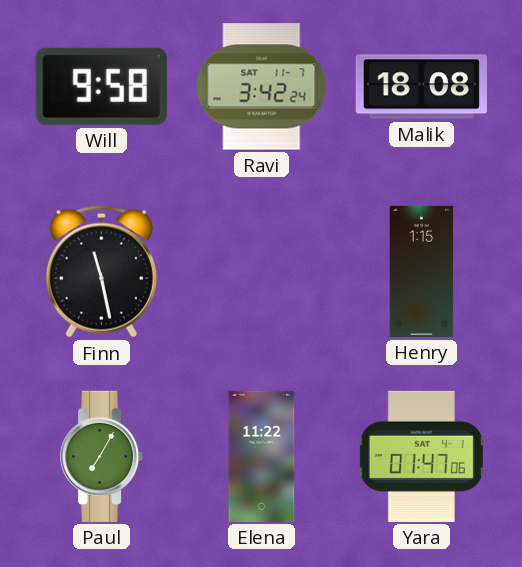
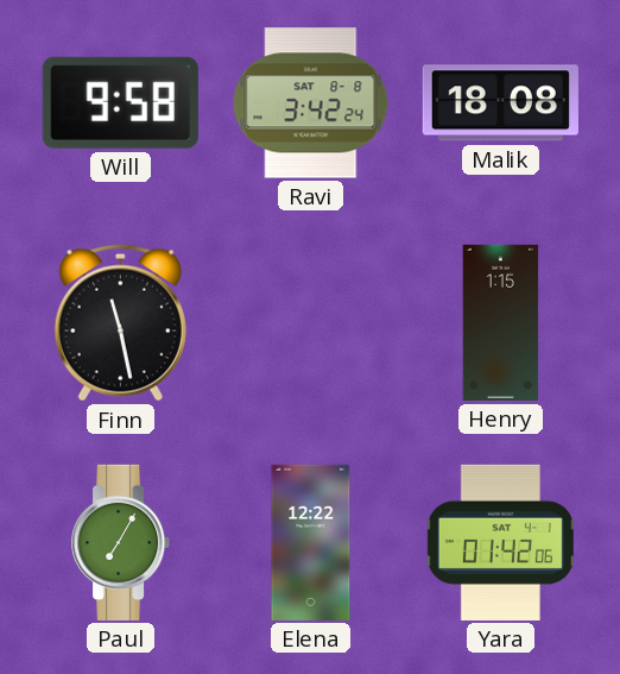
Ravi date: SAT 11-7 -> SAT 8-8 (311, 103)
Elena: 11:22 -> 12:22 (311, 542)
Yara: 01:47 -> 01:42 (500, 542)
